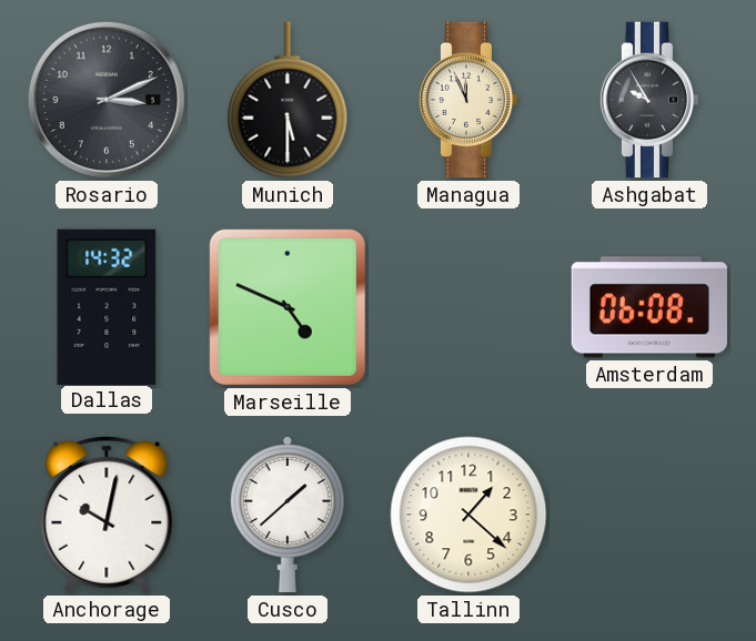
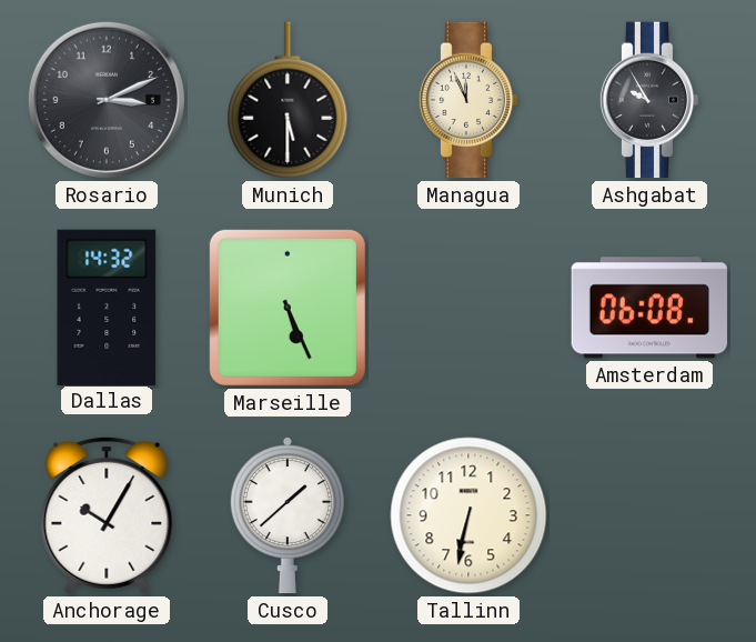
Marseille: 4:49 -> 5:26 (288, 308)
Anchorage: 10:02 -> 10:05 (107, 515)
Tallinn: 1:22 -> 6:32 (468, 515)
